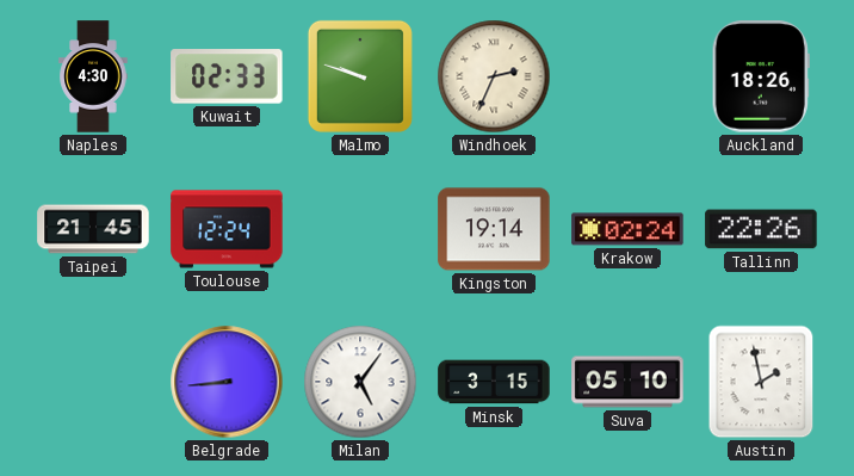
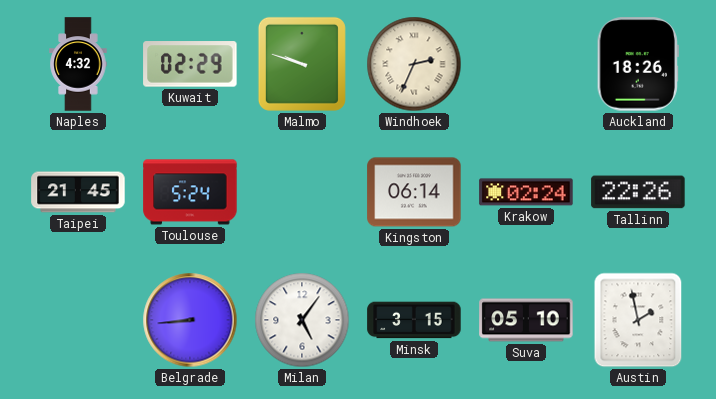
Naples: 4:30 -> 4:32 (78, 64)
Kuwait: 02:33 -> 02:29 (190, 64)
Toulouse: 12:24 -> 5:24 (190, 192)
Kingston: 19:14 -> 06:14 (414, 192)
